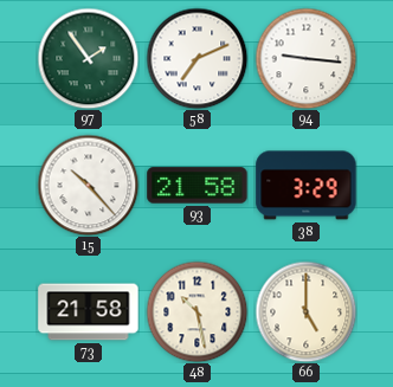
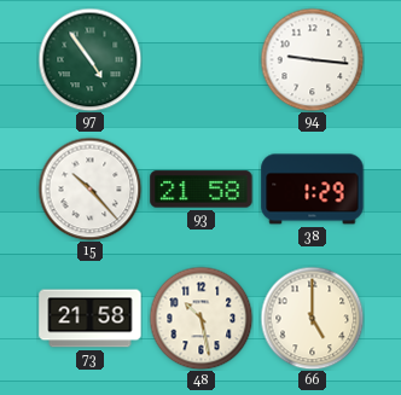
97: 1:54 -> 4:54 (89, 59)
58: 7:11 -> none (196, 58)
38: 3:29 -> 1:29 (313, 190)
